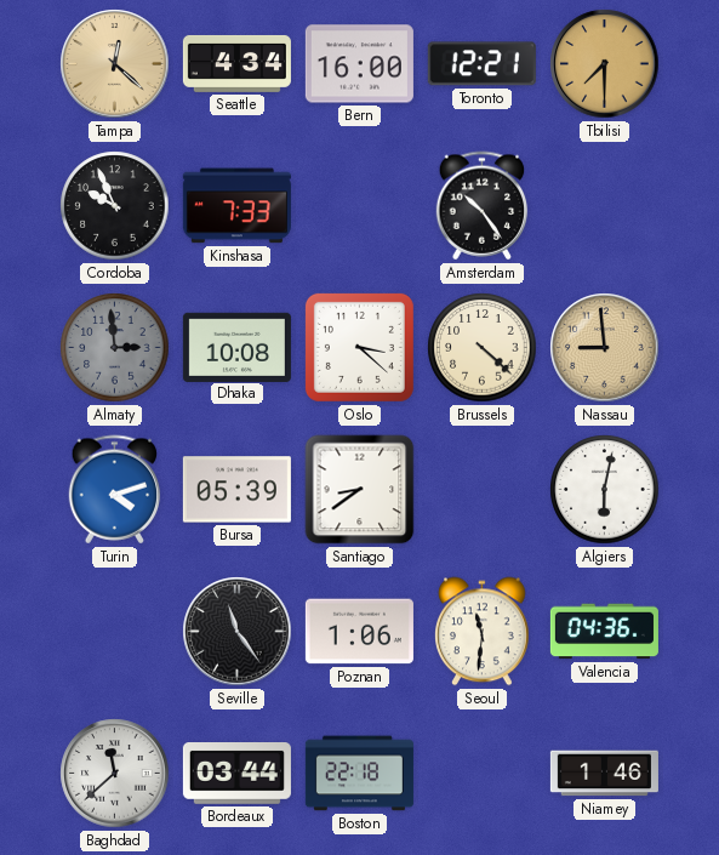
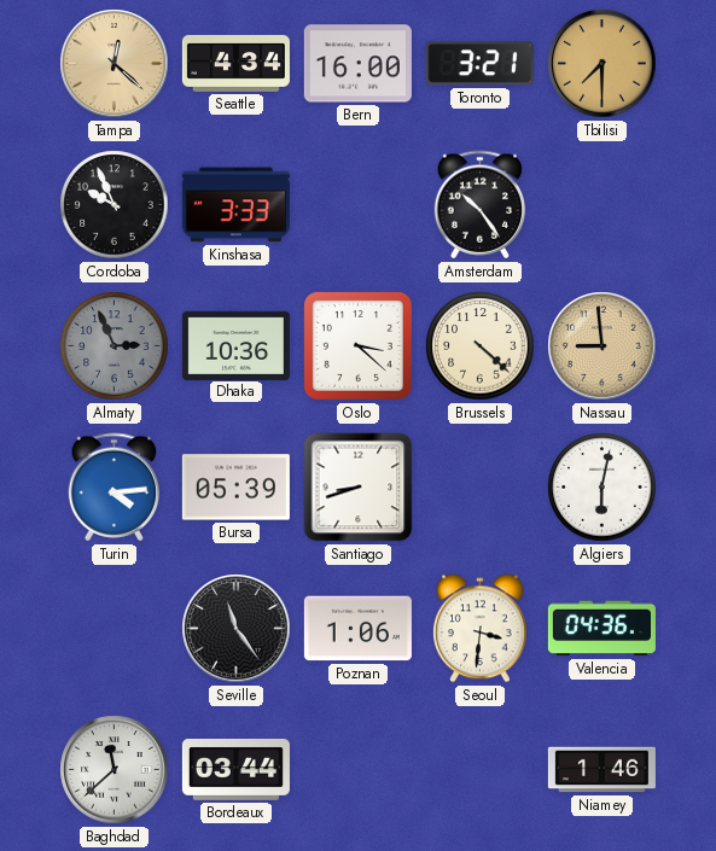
Toronto: 12:21 -> 3:21 (479, 64)
Kinshasa: 7:33 -> 3:33 (235, 205)
Almaty: 2:59 -> 2:56 (115, 346)
Dhaka: 10:08 -> 10:36 (235, 345)
Turin: 4:12 -> 4:14 (115, 488)
Santiago: 8:39 -> 8:42 (359, 488)
Seoul: 11:31 -> 3:31 (481, 629)
Boston: 22:18 -> none (359, 774)
